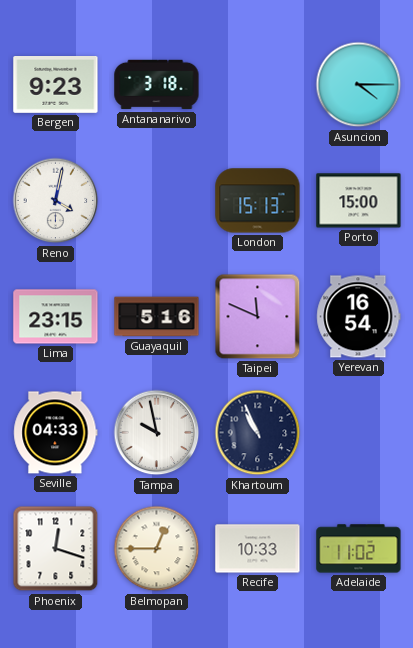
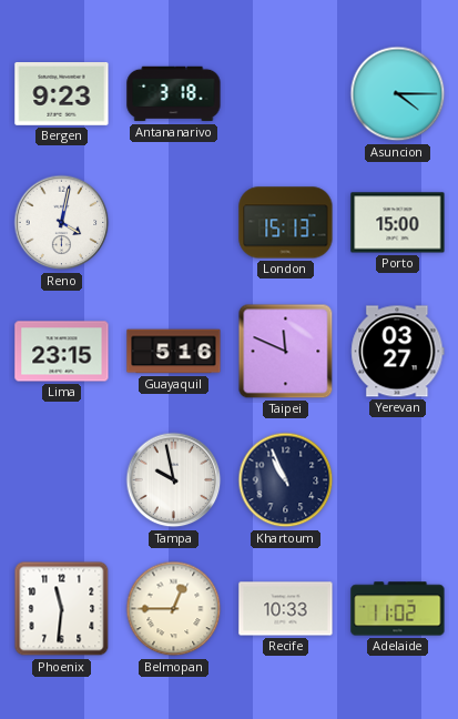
Yerevan: 16:54 -> 03:27 (398, 352)
Seville: 04:33 -> none (56, 433)
Phoenix: 12:18 -> 11:31 (62, 609)
